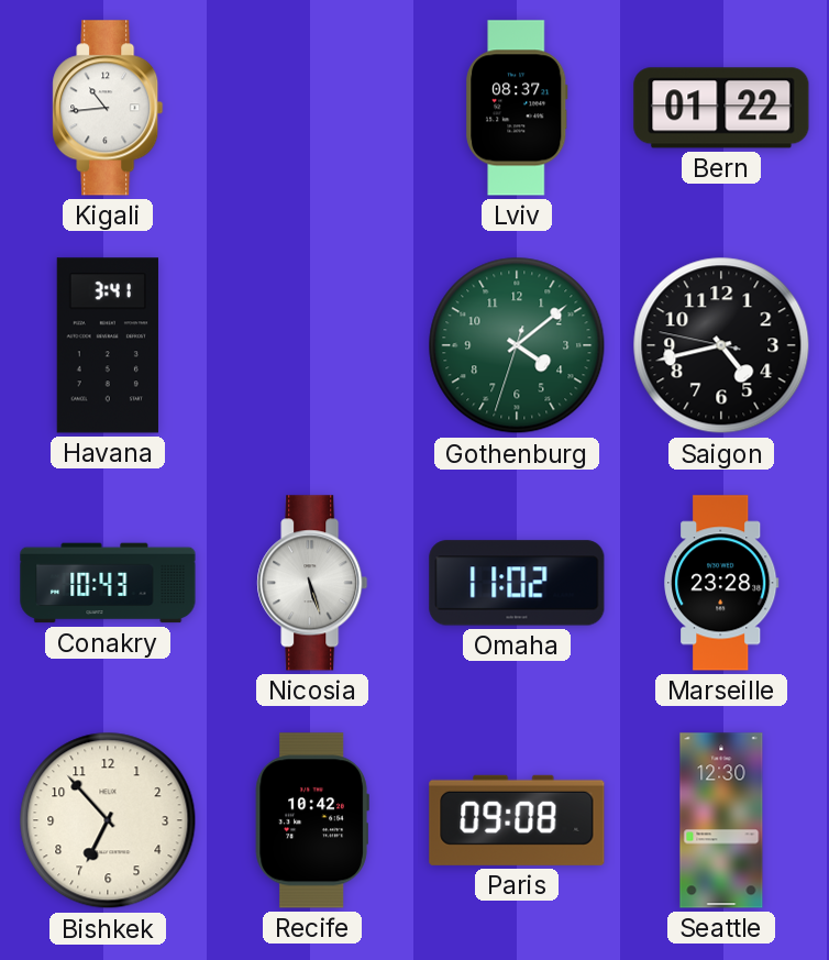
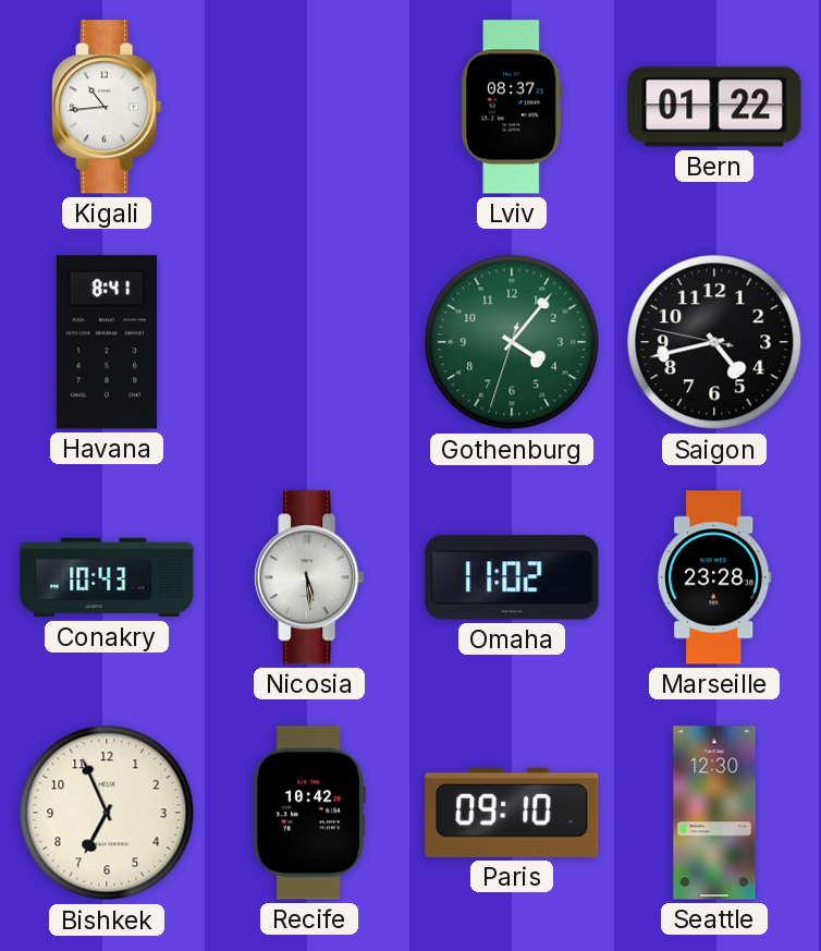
Havana: 3:41 -> 8:41 (107, 342)
Gothenburg: 4:08 -> 4:06 (512, 342)
Nicosia: 5:27 -> 5:29 (309, 577)
Bishkek: 6:53 -> 6:56 (107, 813)
Paris: 09:08 -> 09:10 (512, 813)
